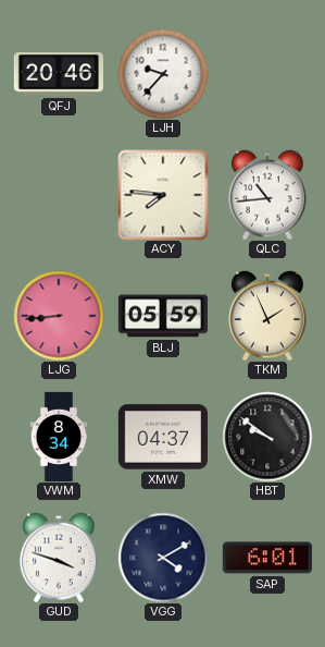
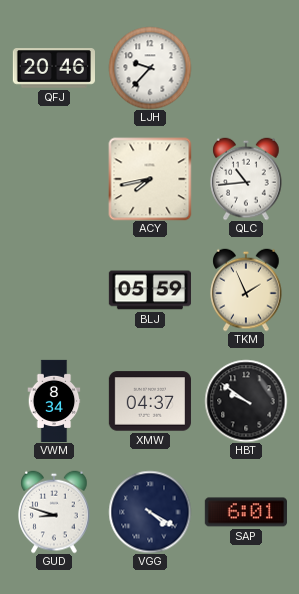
ACY: 7:46 -> 7:43 (150, 179)
LJG: 8:44 -> none (59, 316)
GUD: 3:48 -> 8:48 (54, 512)
VGG: 4:10 -> 4:20 (150, 512)
